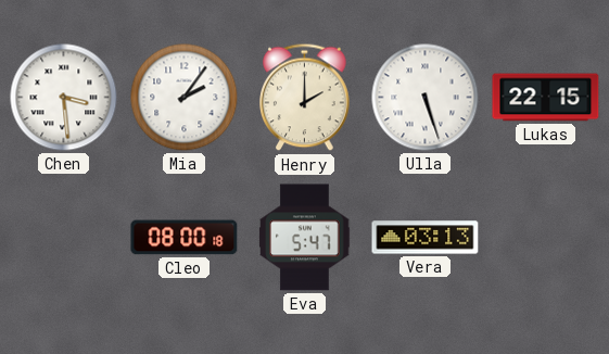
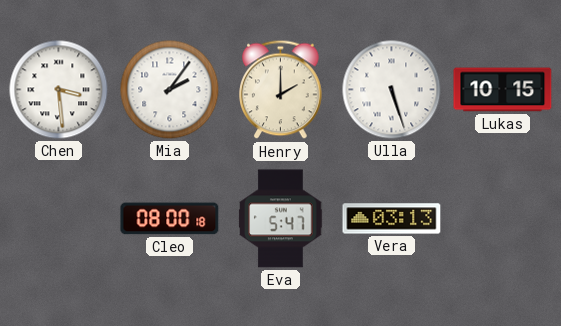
Lukas: 22:15 -> 10:15 (503, 90)
